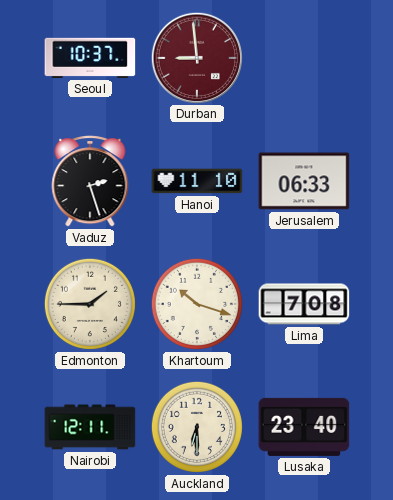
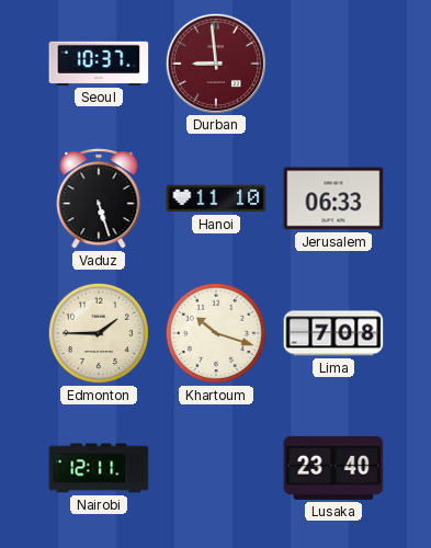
Vaduz: 2:27 -> 5:27 (99, 198)
Auckland: 6:30 -> none (197, 427)
